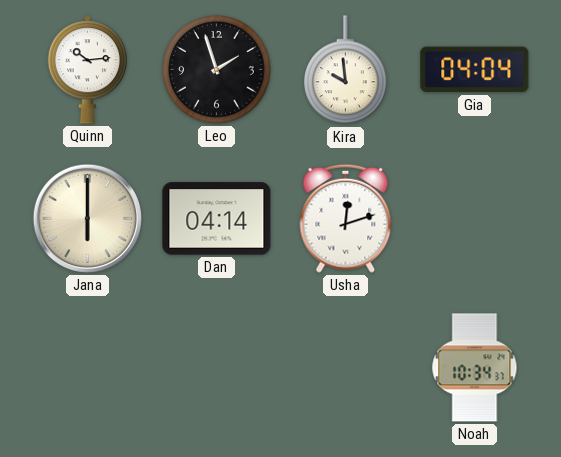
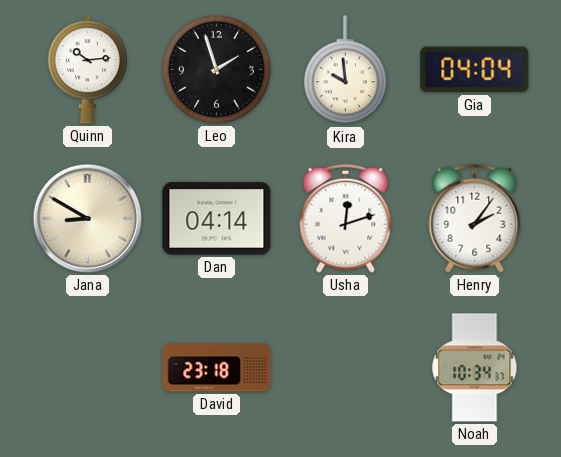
Jana: 6:00 -> 8:50 (87, 218)
Henry: none -> 2:06 (475, 218)
David: none -> 23:18 (217, 368)
